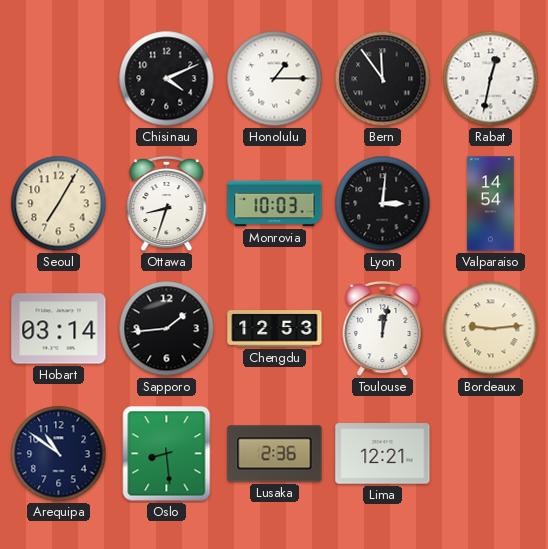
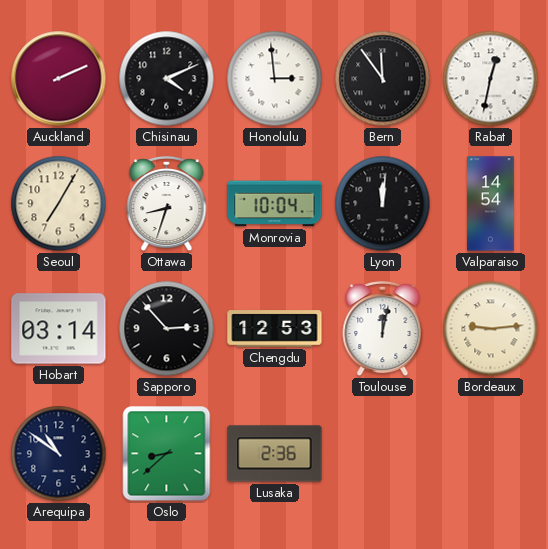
Auckland: none -> 2:11 (59, 79)
Honolulu: 1:15 -> 2:59 (275, 79)
Monrovia: 10:03 -> 10:04 (275, 204)
Lyon: 3:01 -> 12:01 (383, 204)
Sapporo: 1:44 -> 2:53 (167, 329)
Oslo: 8:29 -> 8:38 (167, 454)
Lima: 12:21 -> none (383, 454)
